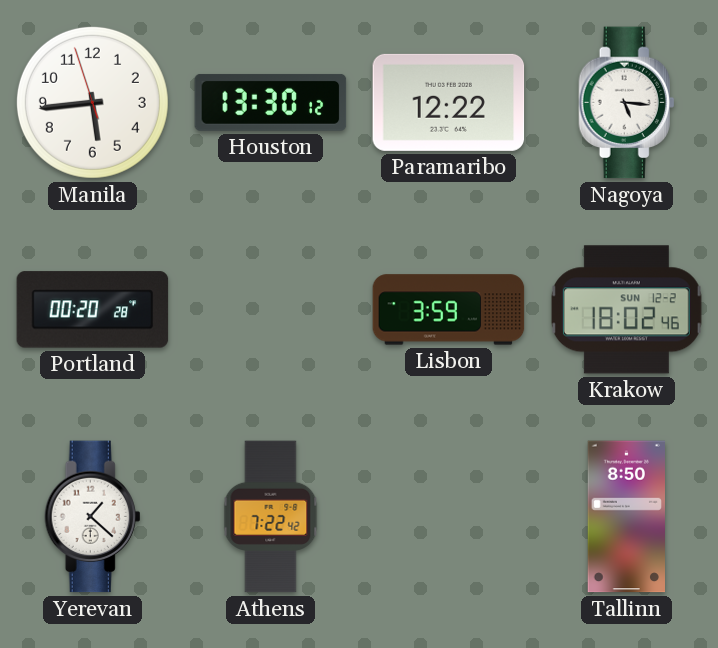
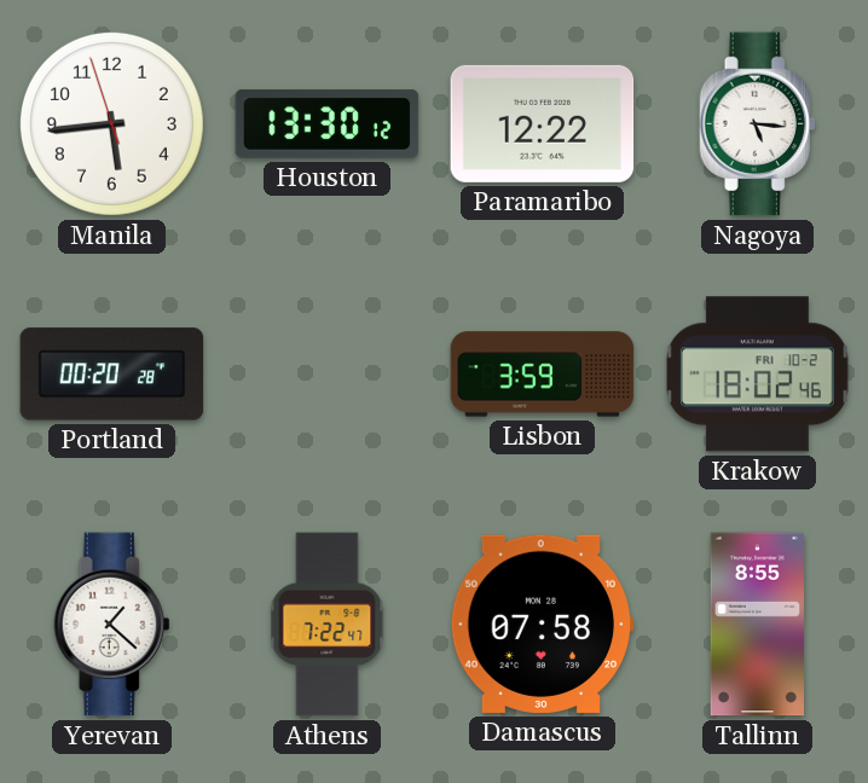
Krakow date: SUN 12-2 -> FRI 10-2 (757, 375)
Athens: 7:22:42 -> 7:22:47 (328, 625)
Damascus: none -> 07:58 (542, 623)
Tallinn: 8:50 -> 8:55 (757, 625)
